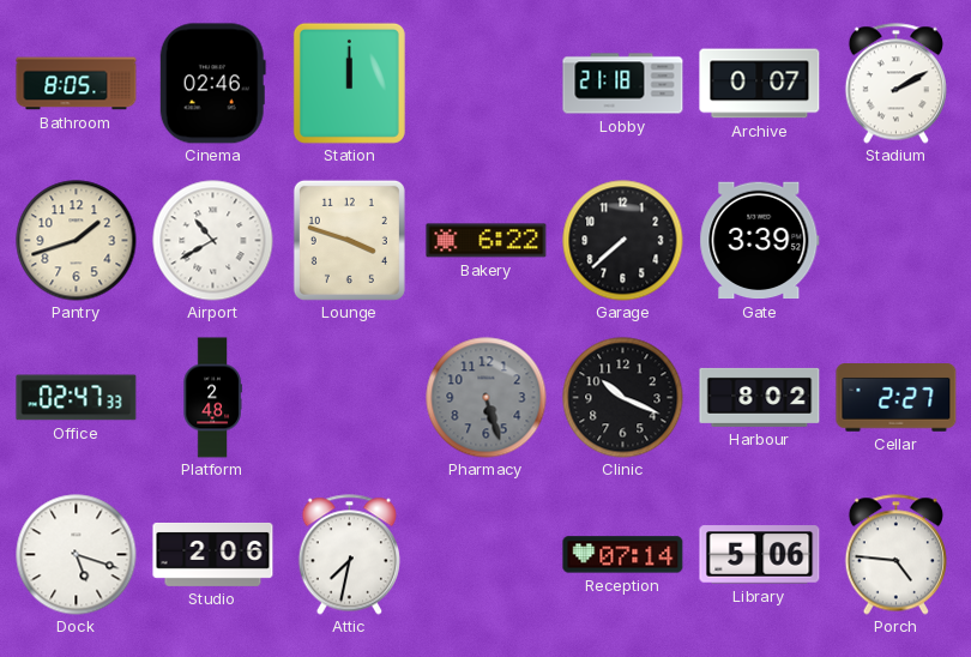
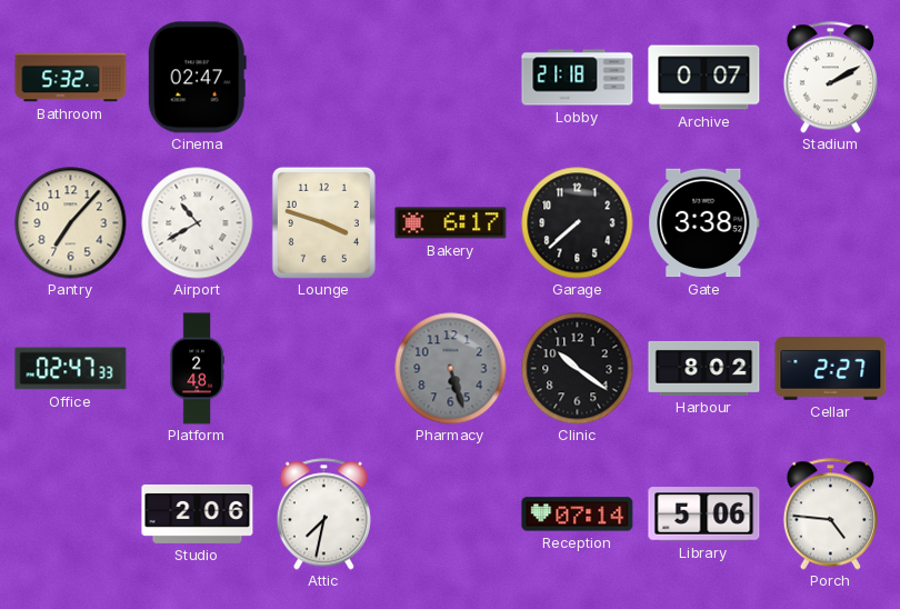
Bathroom: 8:05 -> 5:32 (71, 78)
Cinema: 02:46 -> 02:47 (197, 78)
Station: 12:00 -> none (349, 83)
Pantry: 1:42 -> 7:07 (71, 223)
Bakery: 6:22 -> 6:17 (451, 223)
Gate: 3:39 -> 3:38 (704, 223)
Clinic: 10:19 -> 10:21 (578, 369)
Dock: 5:18 -> none (77, 555)
